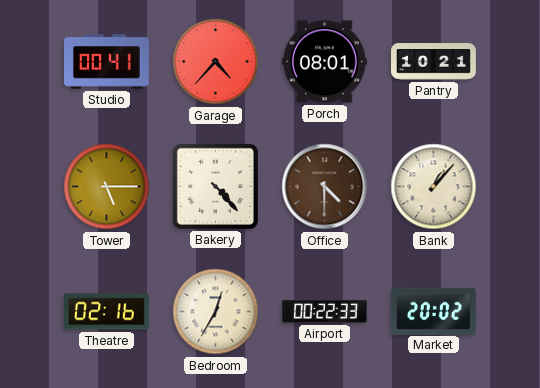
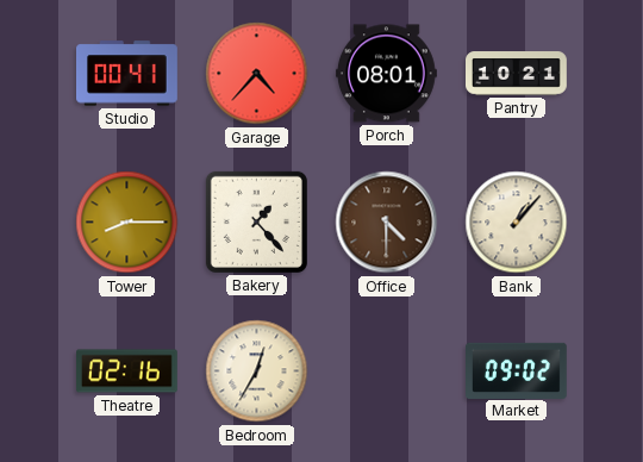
Tower: 5:15 -> 8:15 (127, 223)
Bakery: 4:23 -> 1:23 (256, 221)
Airport: 00:22 -> none (325, 312)
Market: 20:02 -> 09:02 (517, 370)
